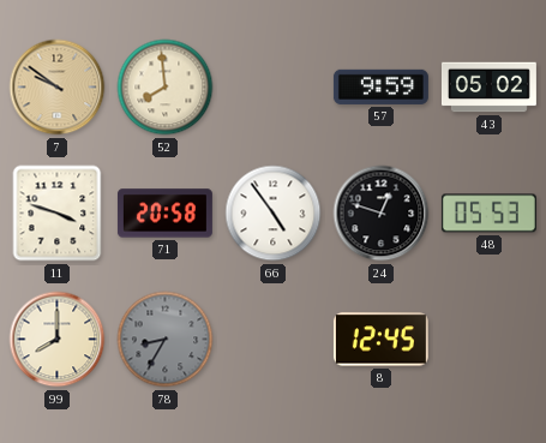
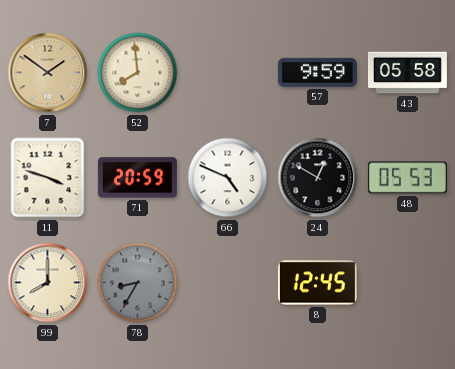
7: 9:51 -> 1:51 (48, 73)
43: 05:02 -> 05:58 (407, 73)
71: 20:58 -> 20:59 (137, 178)
66: 4:54 -> 4:49 (228, 178)
24: 12:48 -> 12:50 (318, 178)
